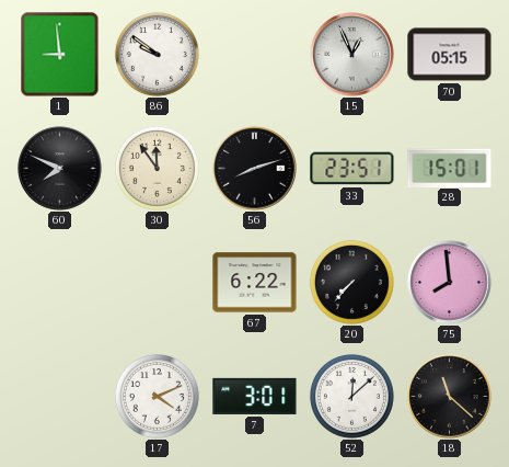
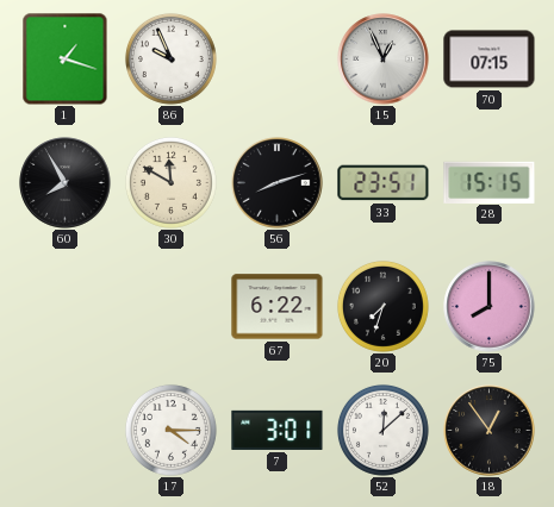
1: 8:59 -> 1:18 (66, 58)
86: 9:51 -> 9:56 (170, 58)
70: 05:15 -> 07:15 (490, 60)
60: 7:49 -> 7:55 (66, 183)
30: 11:54 -> 11:50 (170, 182)
28: 15:01 -> 15:15 (490, 182)
20: 7:37 -> 7:33 (382, 306)
75: 7:59 -> 8:00 (490, 307)
17: 4:11 -> 4:15 (170, 430)
18: 11:22 -> 12:54 (490, 431)
